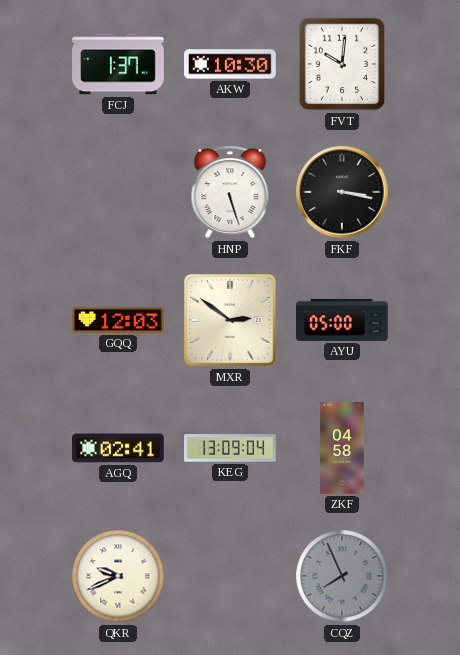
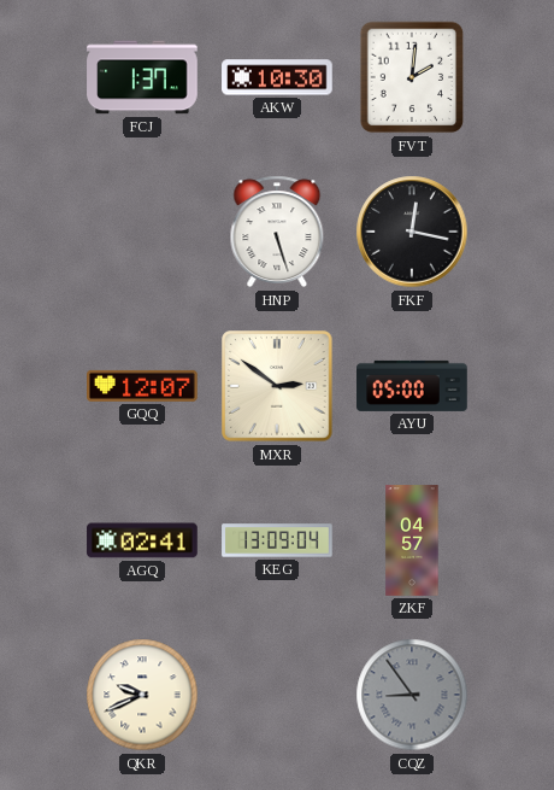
FVT: 10:01 -> 2:01 (412, 77)
FKF: 3:17 -> 12:17 (412, 232)
GQQ: 12:03 -> 12:07 (143, 386)
ZKF: 04:58 -> 04:57 (412, 540)
CQZ: 7:56 -> 8:54 (412, 695)
